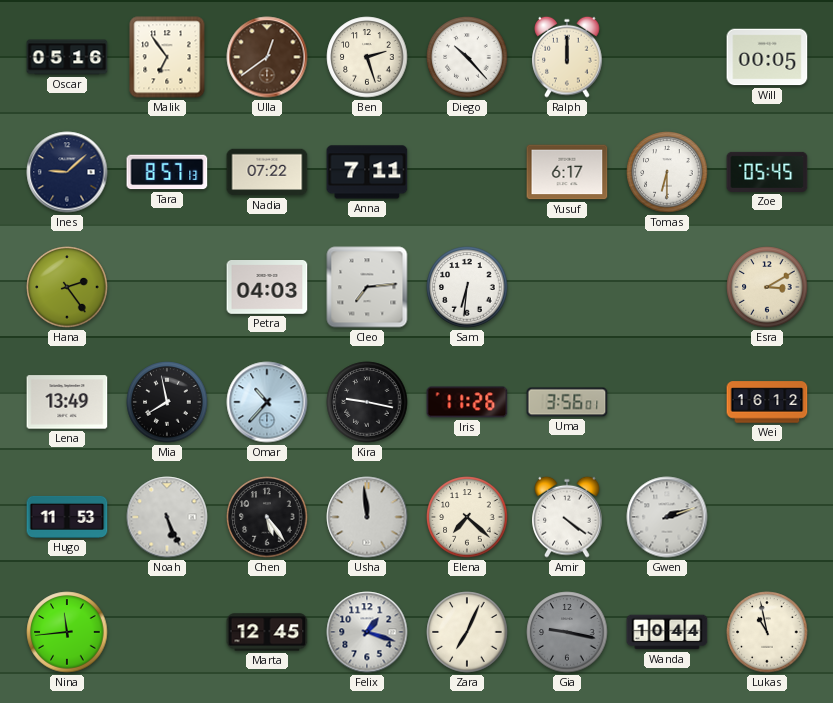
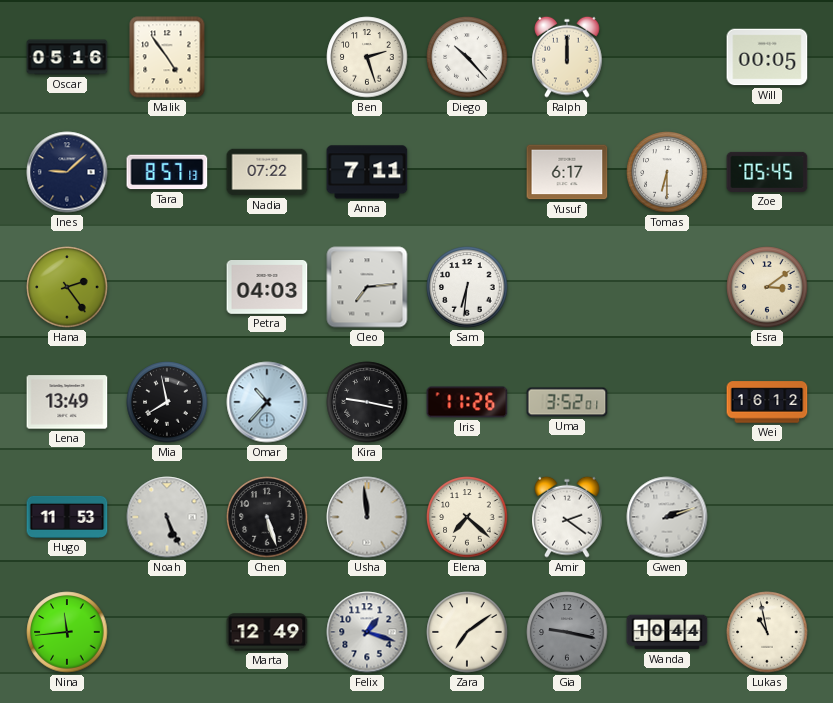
Malik: 6:54 -> 4:54 (167, 57)
Ulla: 12:39 -> none (267, 57)
Esra: 3:10 -> 3:09 (767, 287)
Uma: 3:56 -> 3:52 (567, 402)
Chen: 5:24 -> 5:27 (267, 517)
Amir: 4:21 -> 2:21 (567, 517)
Marta: 12:45 -> 12:49 (267, 632)
Zara: 7:04 -> 7:09 (467, 632)
